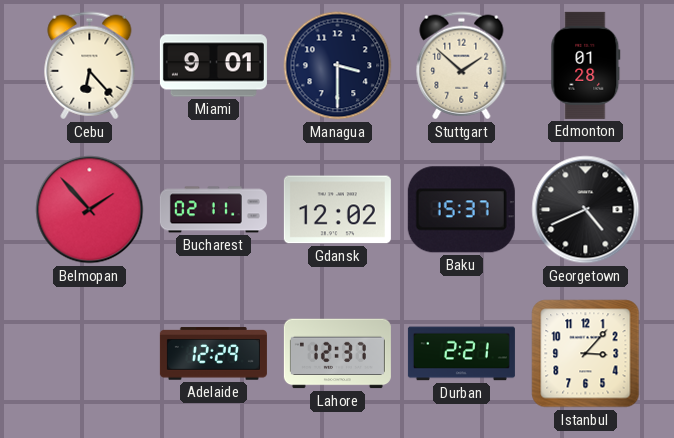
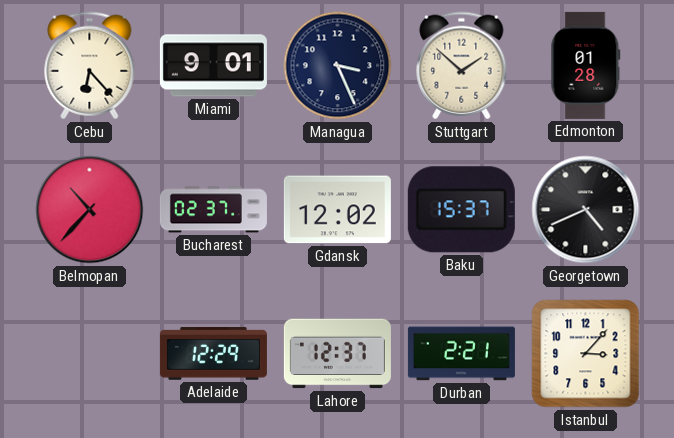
Managua: 3:30 -> 3:26 (338, 66)
Belmopan: 1:53 -> 10:37 (90, 210)
Bucharest: 02:11 -> 02:37 (213, 210)
